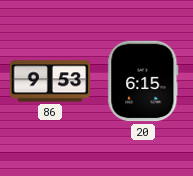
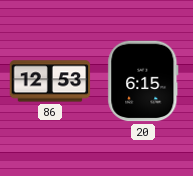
86: 9:53 -> 12:53 (50, 81)
